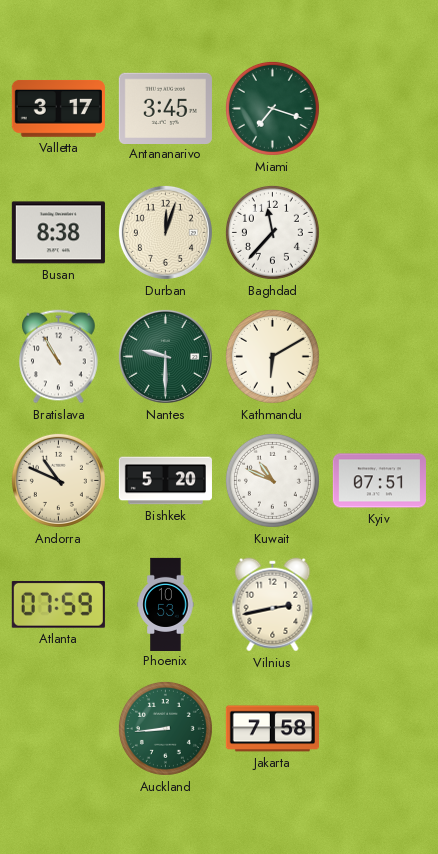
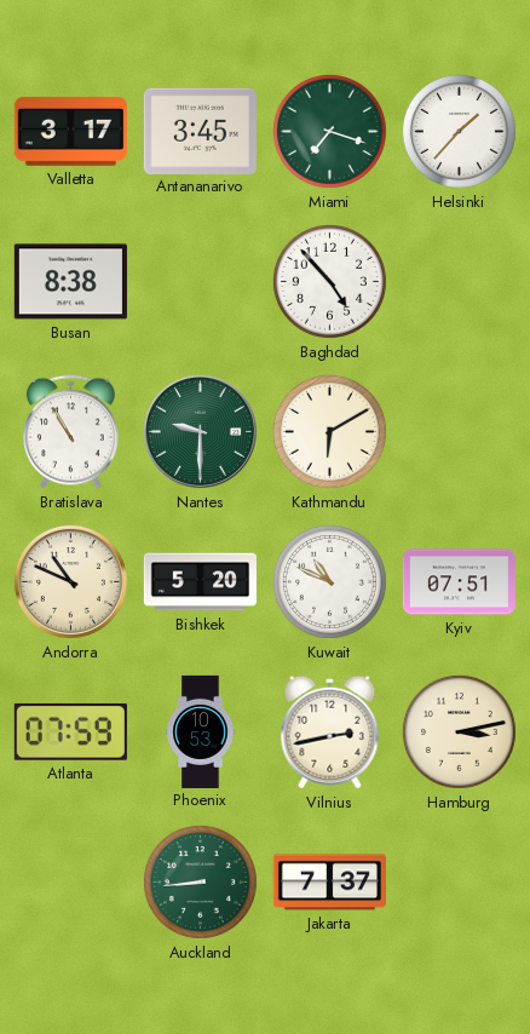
Helsinki: none -> 1:37 (459, 131)
Durban: 12:03 -> none (165, 232)
Baghdad: 11:37 -> 4:53 (329, 281)
Hamburg: none -> 3:13 (459, 731)
Jakarta: 7:58 -> 7:37 (329, 883)
